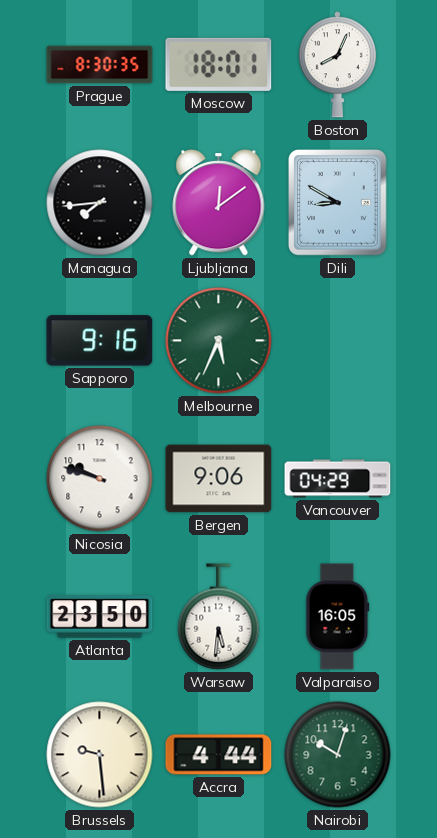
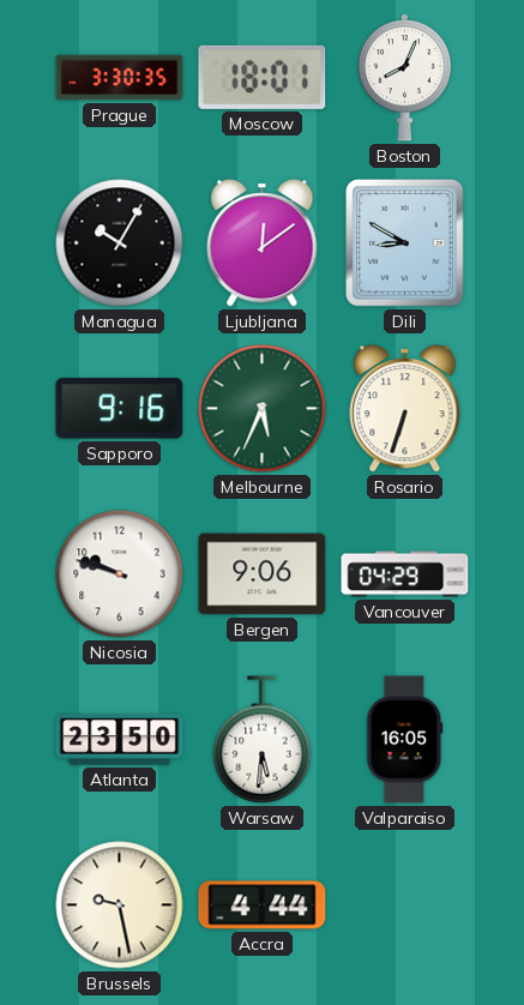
Prague: 8:30 -> 3:30 (120, 78)
Managua: 7:44 -> 10:05 (120, 243)
Rosario: none -> 6:33 (405, 409)
Brussels: 9:29 -> 9:28 (120, 905)
Nairobi: 10:03 -> none (338, 755)
